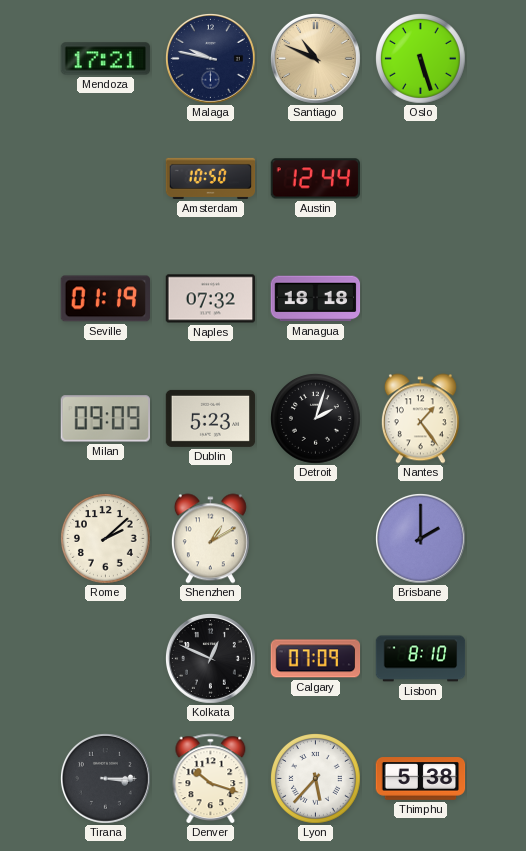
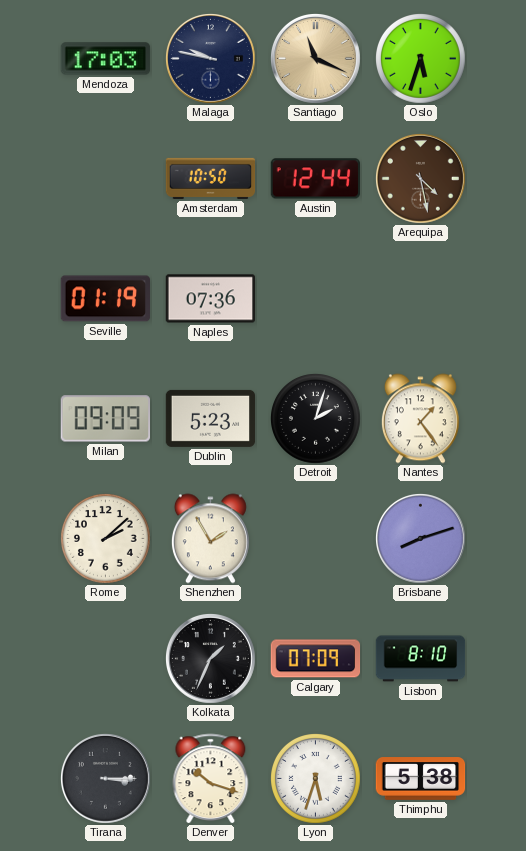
Mendoza: 17:21 -> 17:03 (106, 59)
Santiago: 10:49 -> 11:19 (316, 59)
Oslo: 5:27 -> 5:33 (421, 59)
Arequipa: none -> 4:28 (421, 179)
Naples: 07:32 -> 07:36 (211, 299)
Managua: 18:18 -> none (316, 299)
Shenzhen: 1:10 -> 1:55 (210, 539)
Brisbane: 2:00 -> 8:12 (421, 539)
Kolkata: 12:49 -> 1:34 (211, 659)
Lyon: 5:37 -> 5:33 (316, 779)
